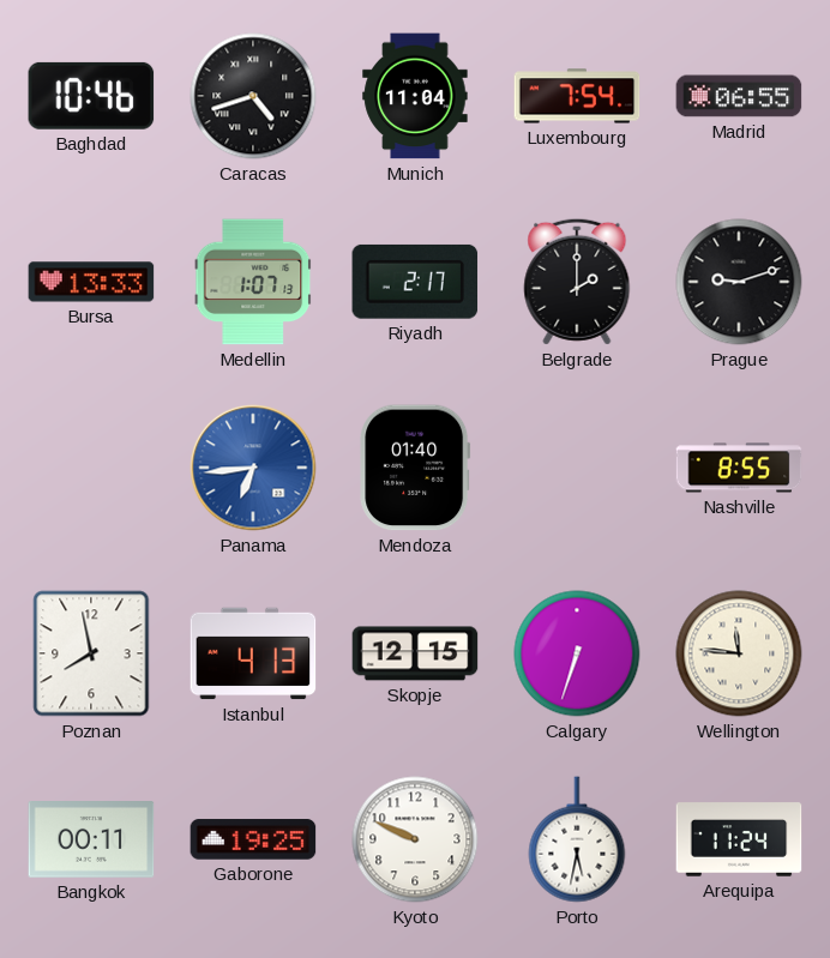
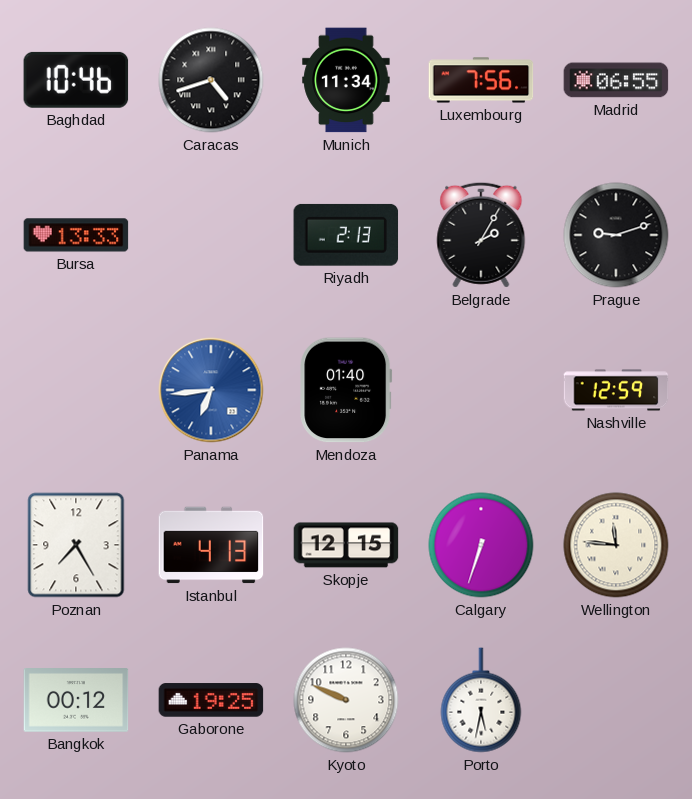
Munich: 11:04 -> 11:34 (346, 80)
Luxembourg: 7:54 -> 7:56 (481, 80)
Medellin: 1:07 -> none (253, 282)
Riyadh: 2:17 -> 2:13 (346, 235)
Belgrade: 2:00 -> 2:05 (481, 235)
Nashville: 8:55 -> 12:59 (616, 390)
Poznan: 7:58 -> 7:25 (76, 545)
Bangkok: 00:11 -> 00:12 (76, 701)
Arequipa: 11:24 -> none (739, 839)
